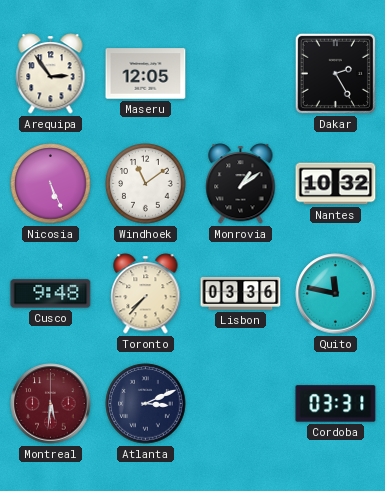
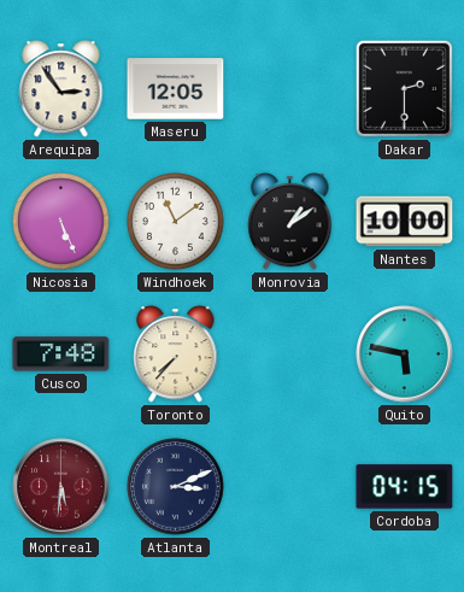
Dakar: 2:25 -> 2:30 (404, 88)
Nantes: 10:32 -> 10:00 (405, 222)
Cusco: 9:48 -> 7:48 (61, 354)
Lisbon: 03:36 -> none (241, 293)
Quito: 11:47 -> 5:47 (405, 354)
Cordoba: 03:31 -> 04:15 (405, 487)
